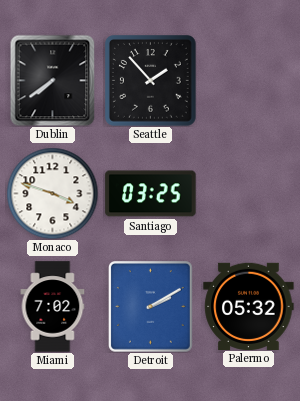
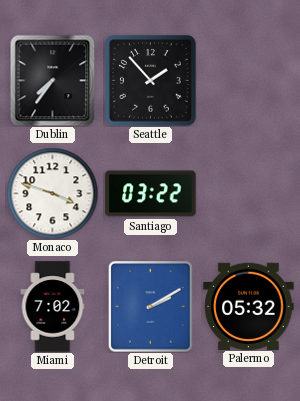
Dublin: 7:39 -> 7:36 (53, 80)
Santiago: 03:25 -> 03:22 (151, 194)
